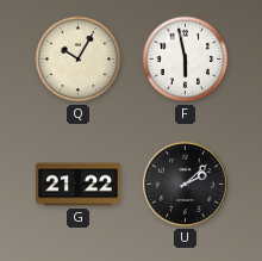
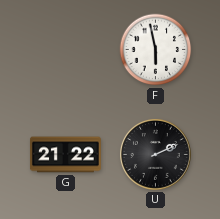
Q: 10:05 -> none (79, 60)
U: 2:08 -> 2:11 (155, 154)
